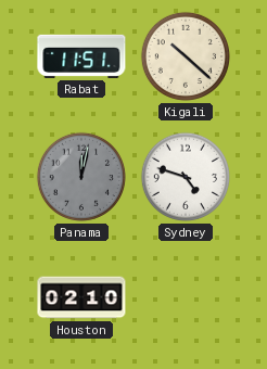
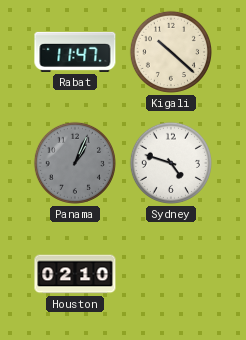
Rabat: 11:51 -> 11:47 (75, 52)
Panama: 12:02 -> 1:04 (75, 163)
